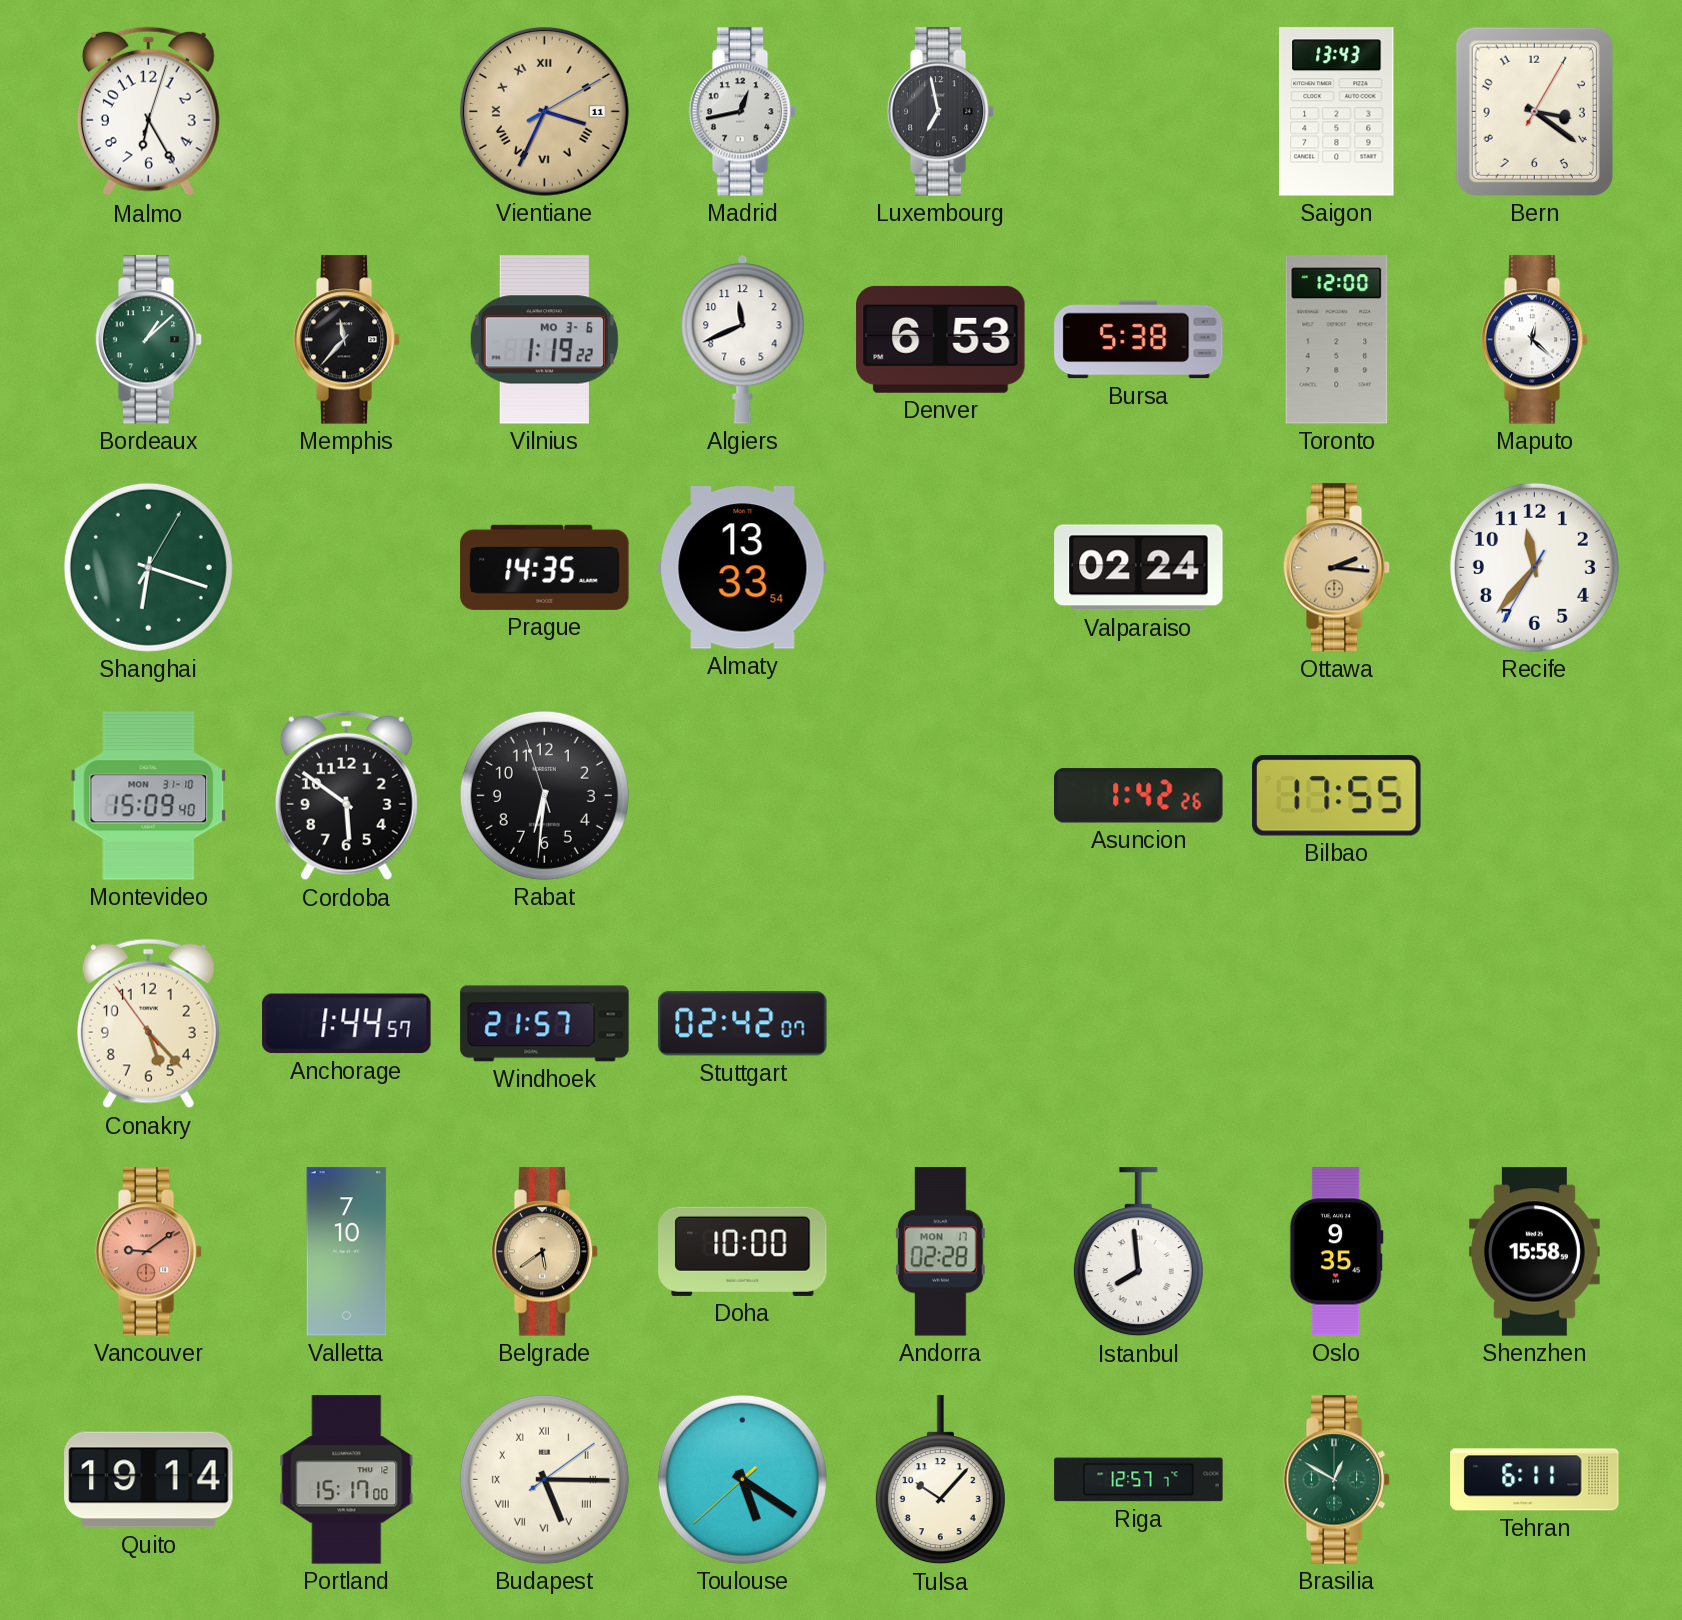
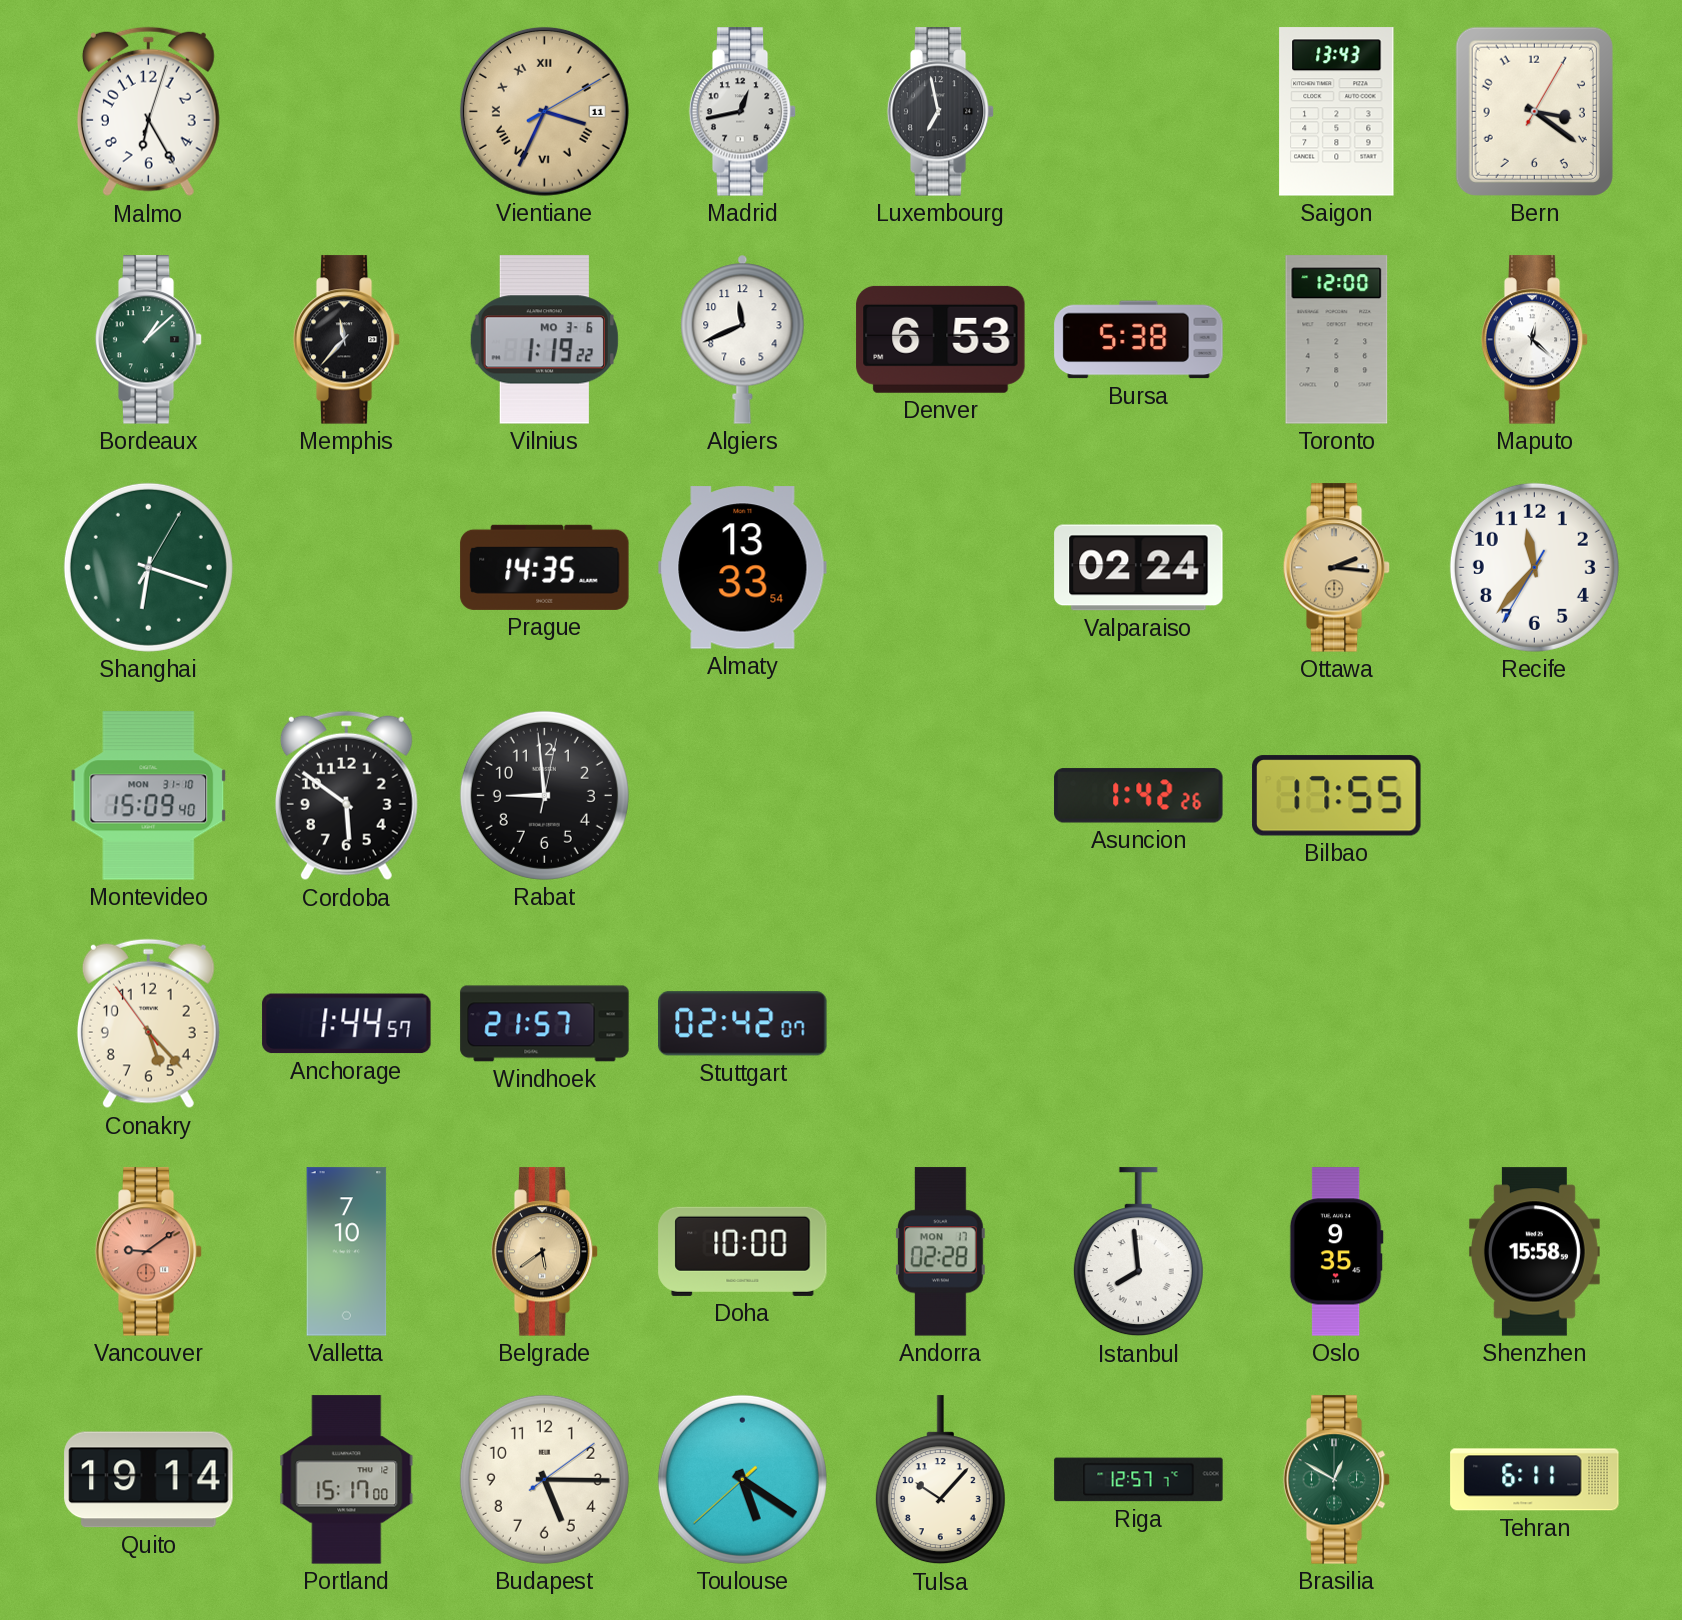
Rabat: 6:30 -> 8:59 (544, 795)
Budapest numerals: Roman -> Arabic (544, 1479)
